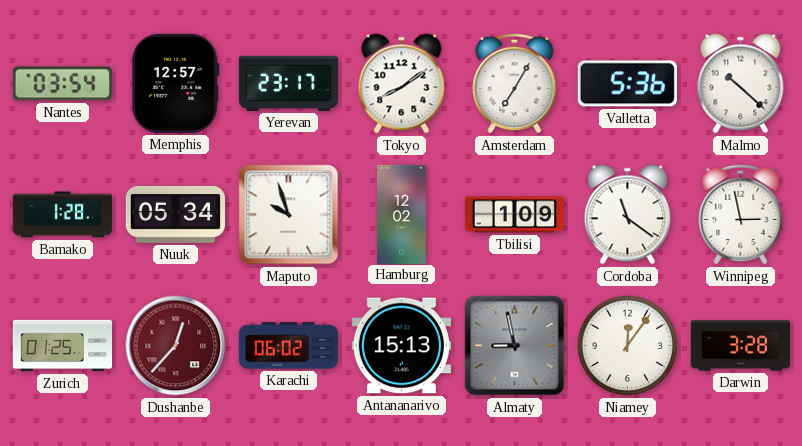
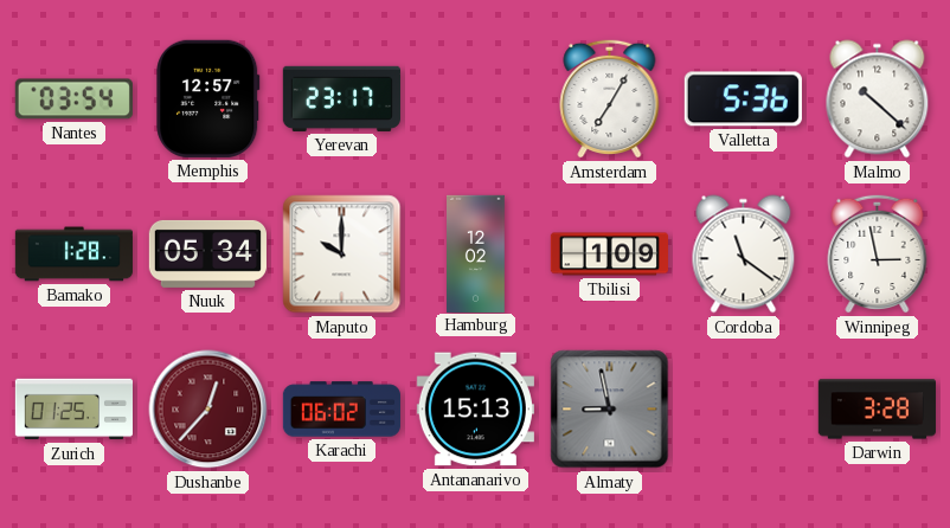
Tokyo: 8:09 -> none (402, 84)
Maputo: 9:57 -> 10:00 (342, 255)
Niamey: 12:06 -> none (628, 346)
